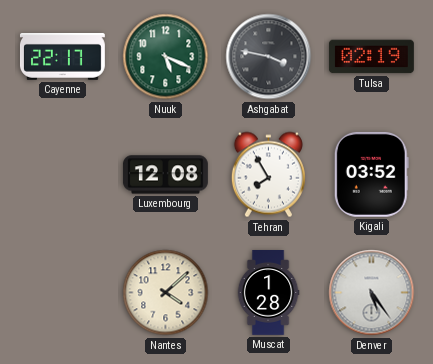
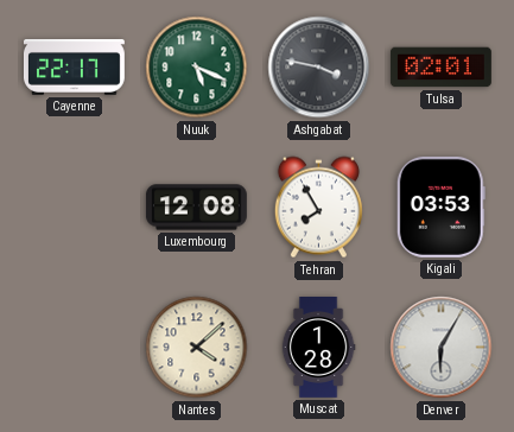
Tulsa: 02:19 -> 02:01 (440, 68)
Kigali: 03:52 -> 03:53 (440, 207)
Denver: 5:24 -> 6:05 (442, 348)
